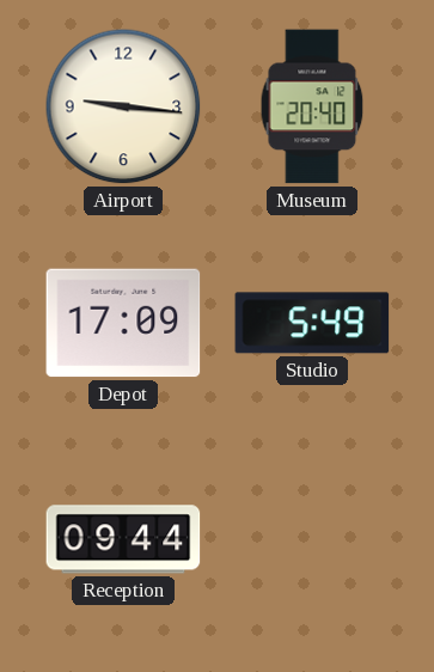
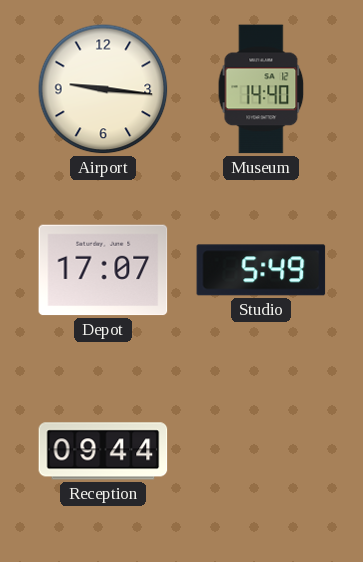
Museum: 20:40 -> 14:40 (261, 89)
Depot: 17:09 -> 17:07 (103, 270)
